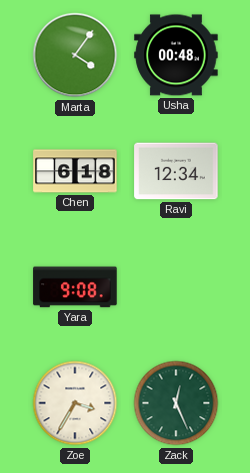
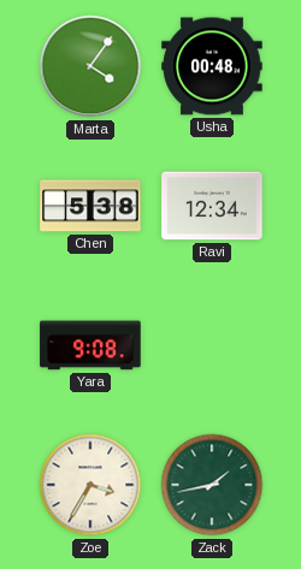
Chen: 6:18 -> 5:38 (90, 206)
Zack: 12:26 -> 1:43 (212, 485)
